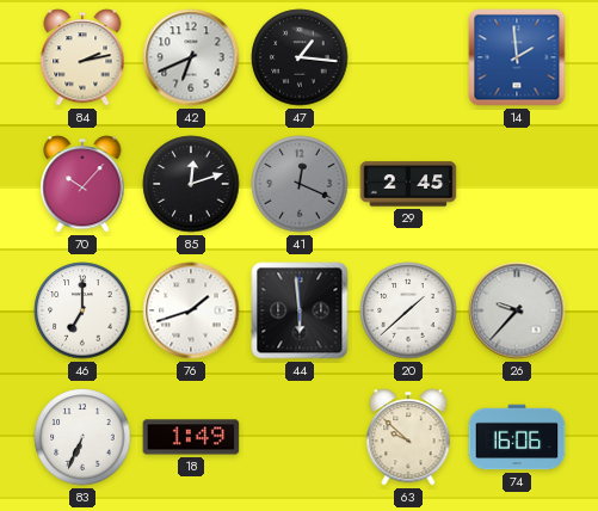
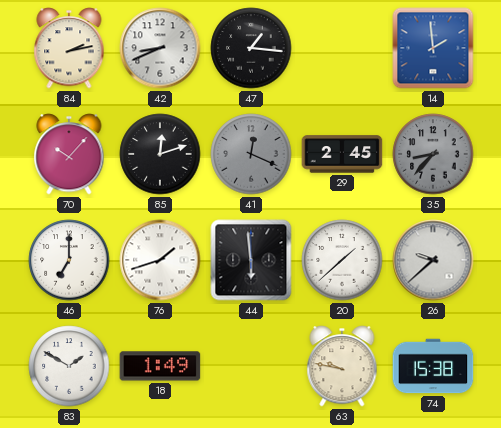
42: 6:41 -> 8:41 (160, 48)
35: none -> 8:37 (433, 154)
26: 9:37 -> 9:38 (433, 260)
83: 6:34 -> 1:50 (69, 366)
63: 9:52 -> 9:47 (342, 366)
74: 16:06 -> 15:38 (433, 366)
